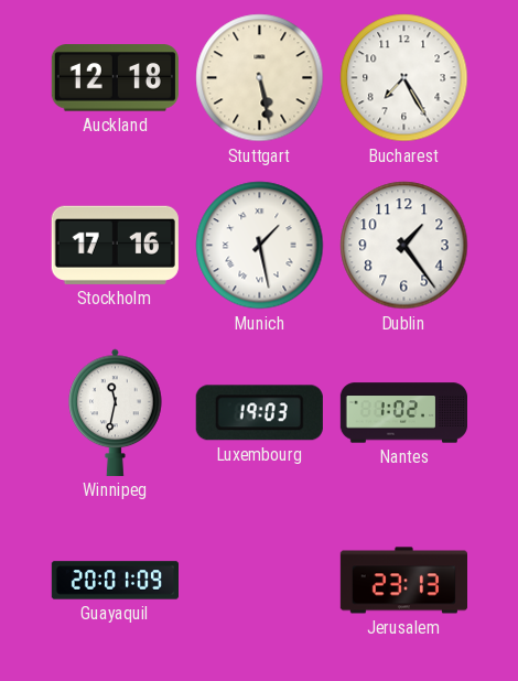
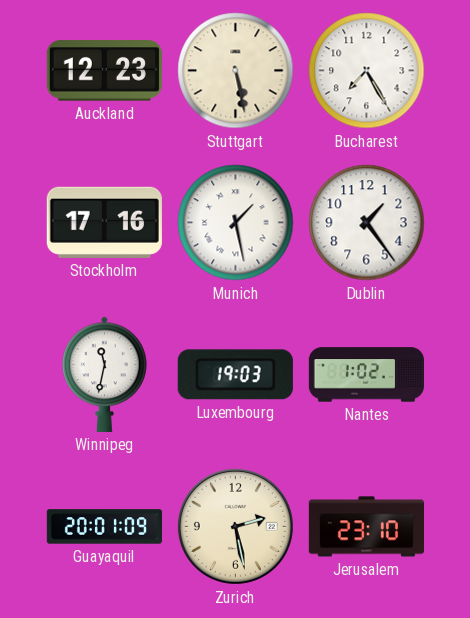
Auckland: 12:18 -> 12:23 (104, 71)
Zurich: none -> 2:28 (235, 526)
Jerusalem: 23:13 -> 23:10 (366, 527)
